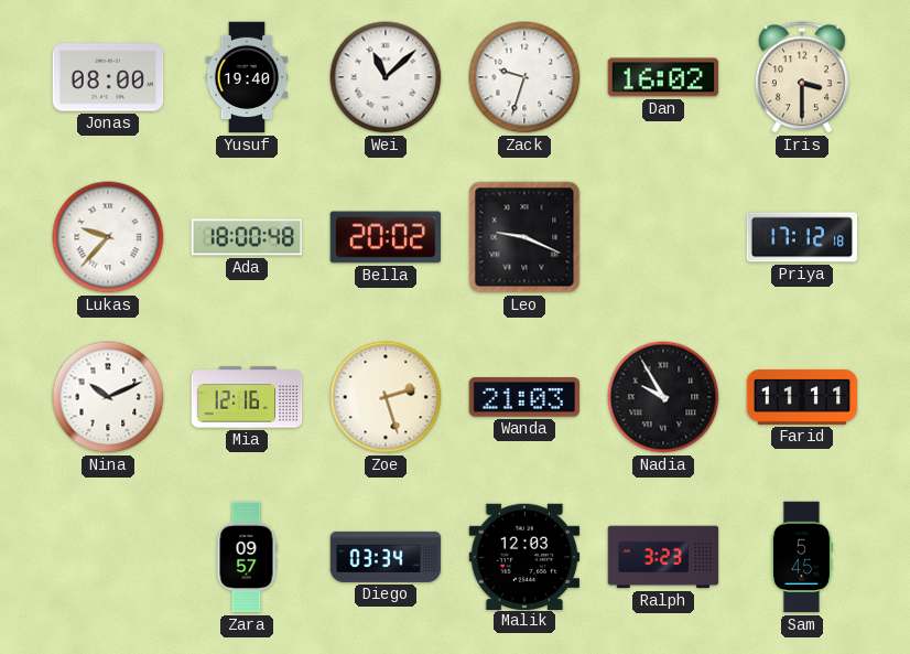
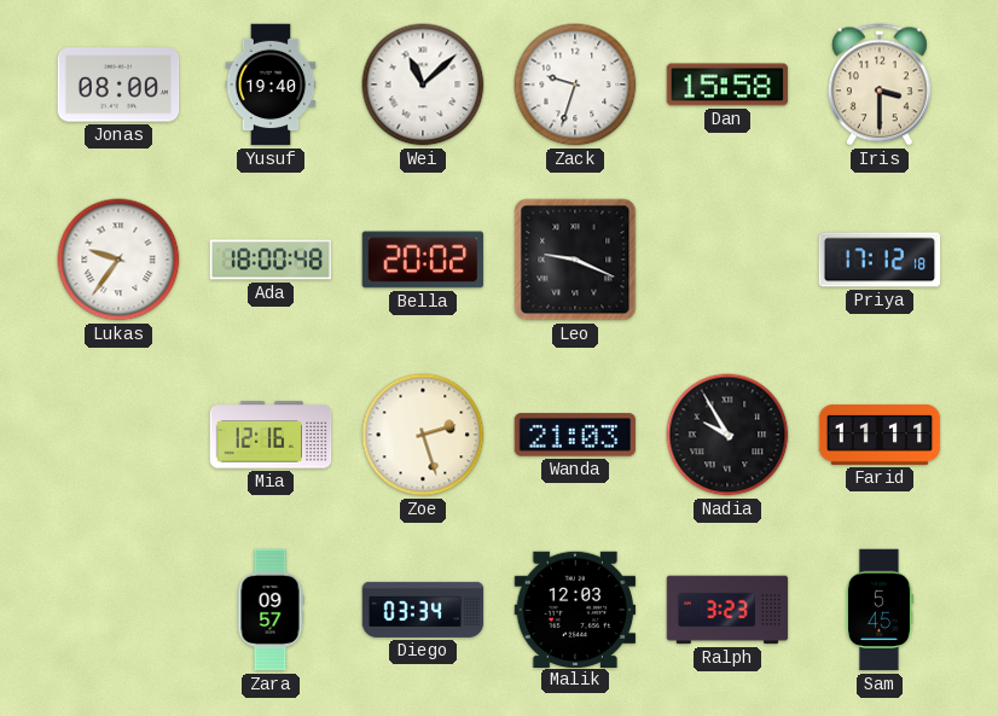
Dan: 16:02 -> 15:58 (727, 85)
Lukas: 9:37 -> 9:36 (118, 260)
Nina: 10:11 -> none (108, 397)
